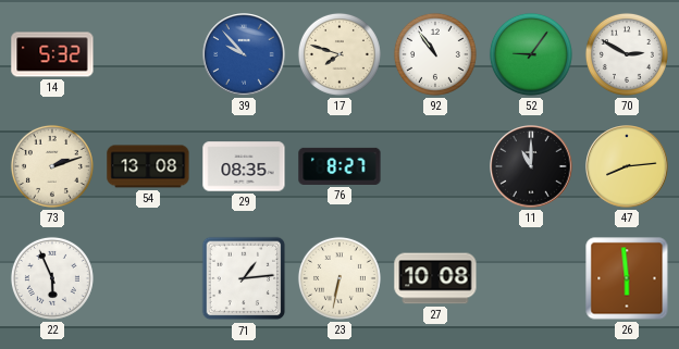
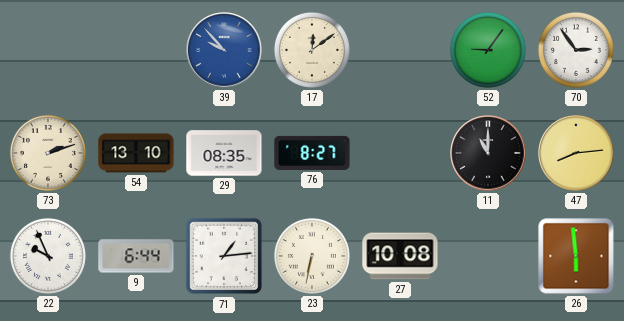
14: 5:32 -> none (52, 54)
17: 7:48 -> 12:09 (312, 50)
92: 10:54 -> none (435, 54)
70: 2:50 -> 2:54 (576, 50)
54: 13:08 -> 13:10 (136, 153)
22: 5:56 -> 9:56 (48, 256)
9: none -> 6:44 (136, 256)
